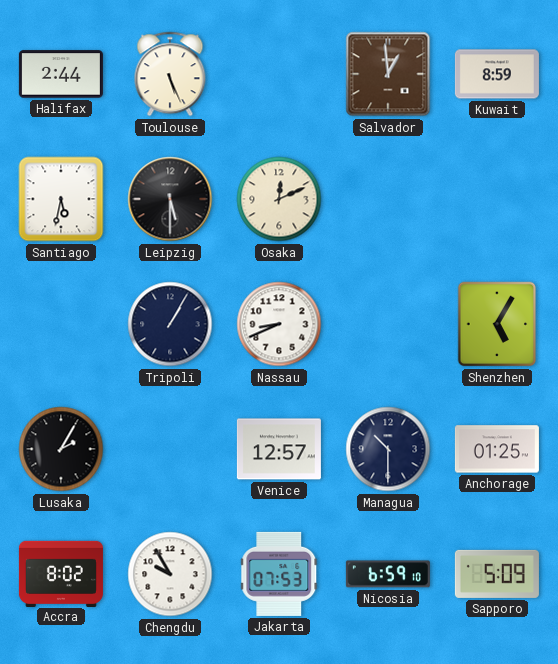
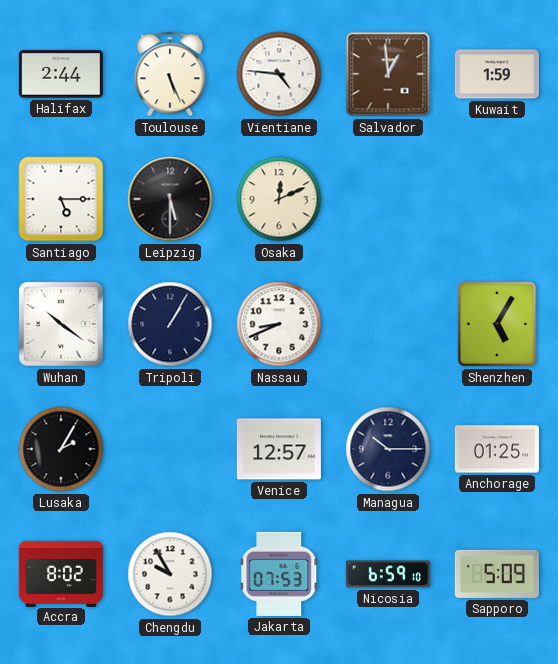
Vientiane: none -> 4:46 (279, 74)
Kuwait: 8:59 -> 1:59 (497, 74)
Santiago: 5:32 -> 5:15 (61, 199)
Wuhan: none -> 10:21 (61, 324)
Managua: 10:30 -> 10:15 (388, 449)
